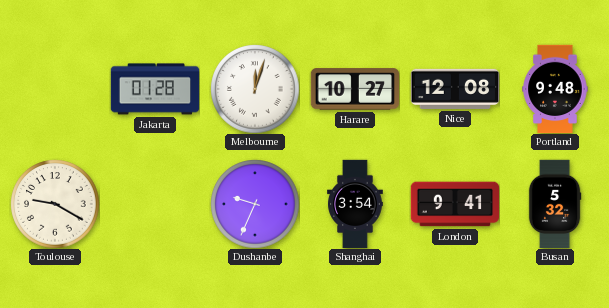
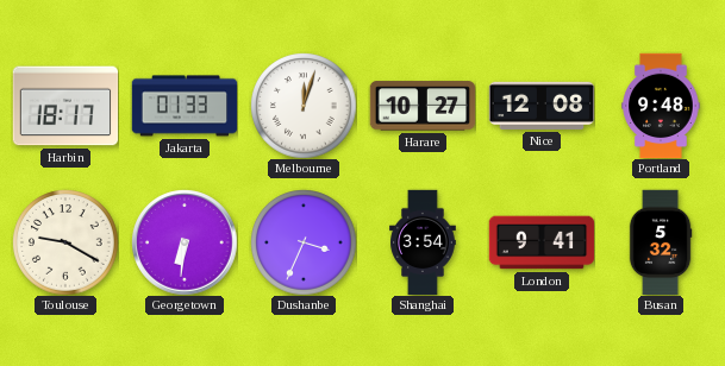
Harbin: none -> 18:17 (65, 106)
Jakarta: 01:28 -> 01:33 (185, 106)
Georgetown: none -> 6:31 (185, 242)
Dushanbe: 9:34 -> 3:34 (304, 242)
